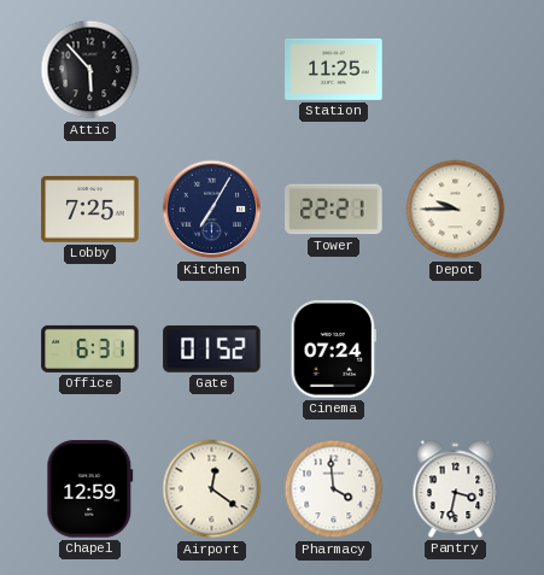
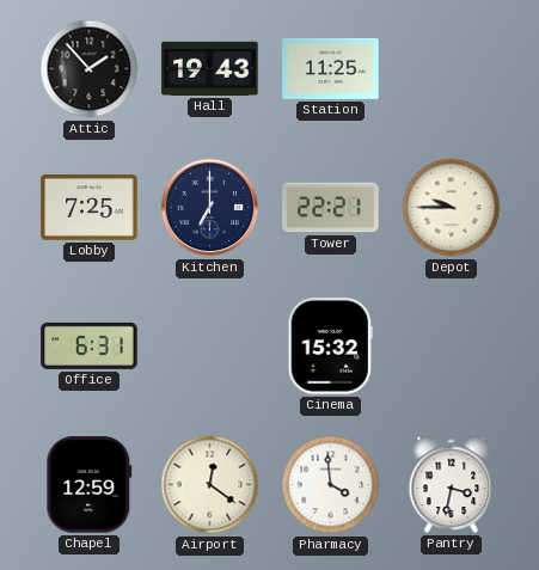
Attic: 5:53 -> 1:53 (90, 69)
Hall: none -> 19:43 (210, 68)
Kitchen: 7:05 -> 7:00 (210, 208)
Gate: 01:52 -> none (212, 348)
Cinema: 07:24 -> 15:32 (330, 347)
